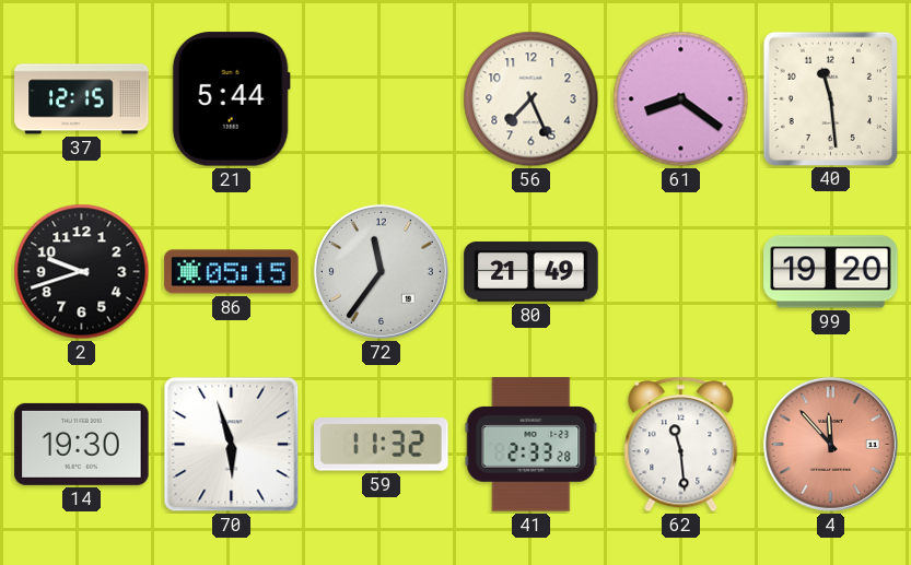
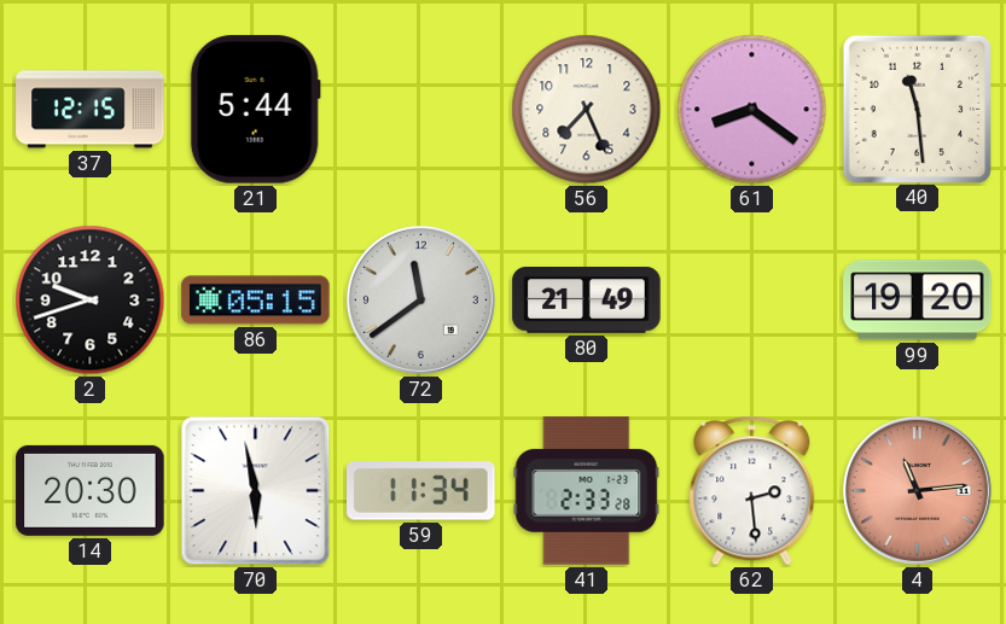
72: 11:36 -> 11:39 (420, 299)
14: 19:30 -> 20:30 (91, 490)
70: 5:57 -> 5:58 (256, 491)
59: 11:32 -> 11:34 (421, 491)
62: 11:29 -> 2:29 (752, 491)
4: 11:53 -> 11:14 (917, 490)
